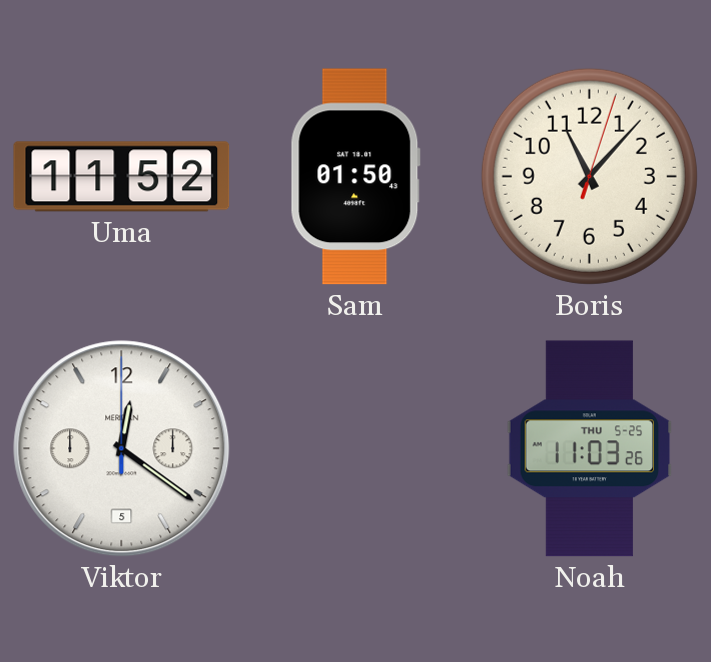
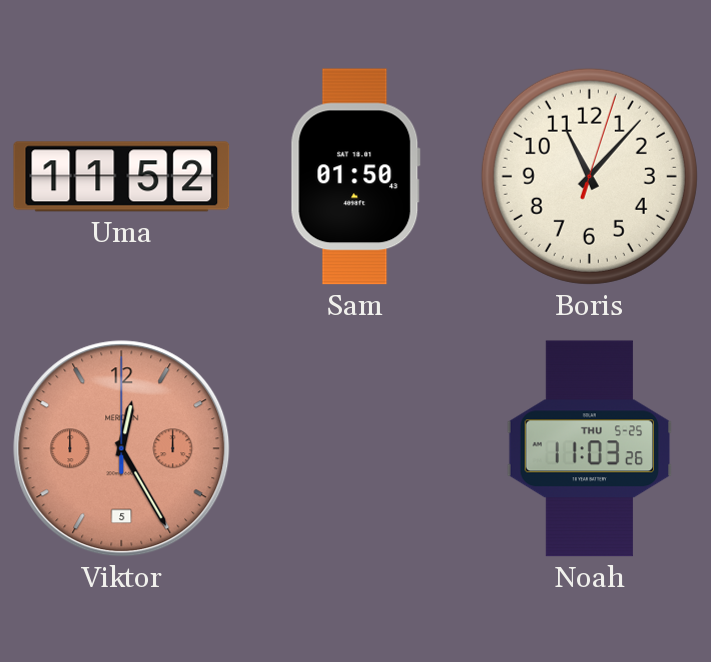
Viktor: 12:21 -> 12:25 (122, 449)
Viktor dial: white -> salmon (122, 449)
